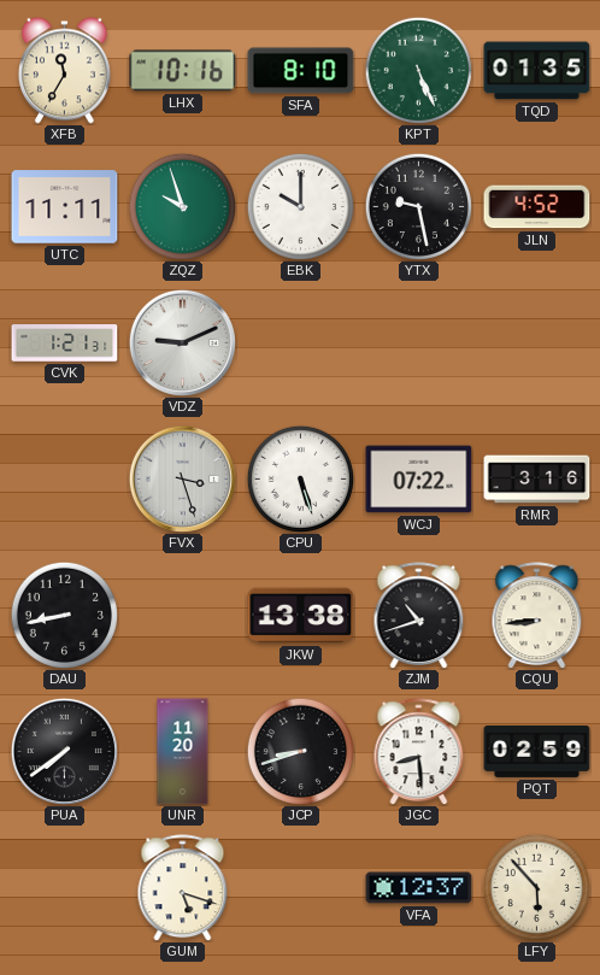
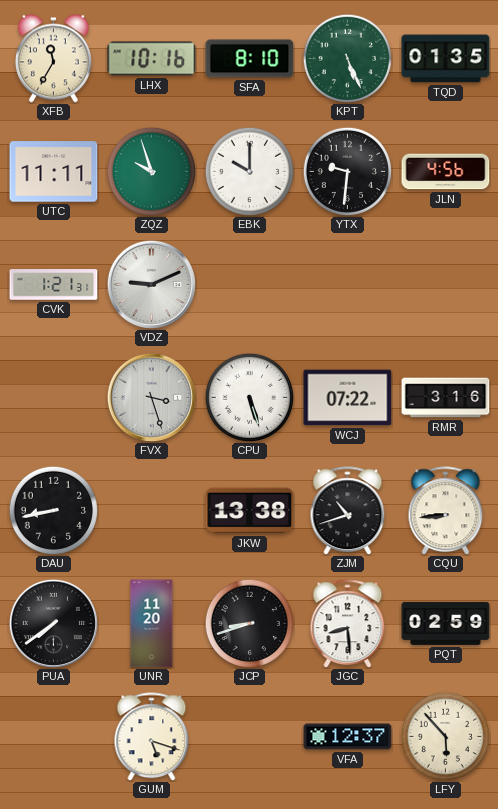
YTX: 9:28 -> 9:31 (347, 171)
JLN: 4:52 -> 4:56 (446, 172)
